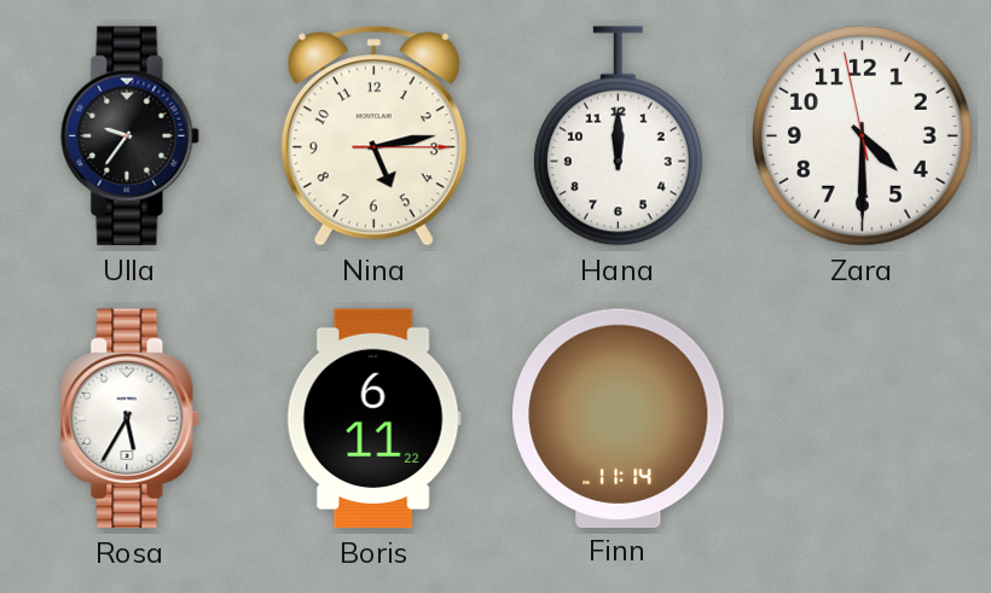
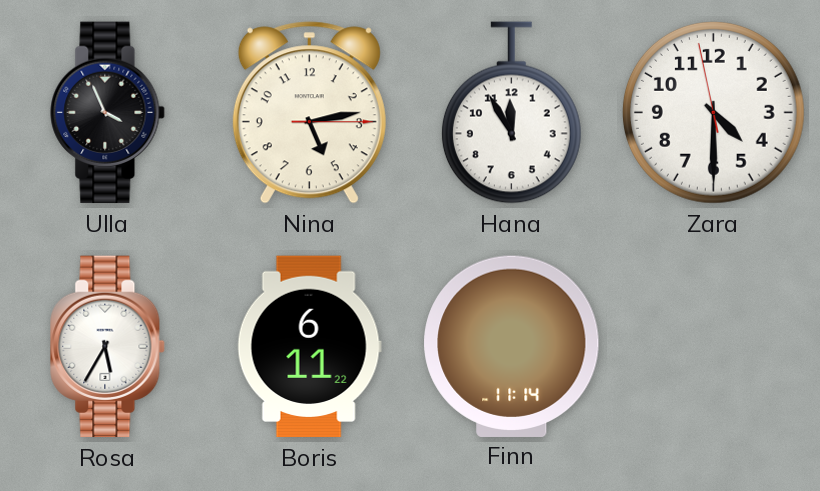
Ulla: 9:36 -> 3:56 (108, 113)
Hana: 12:00 -> 11:55 (511, 113)
